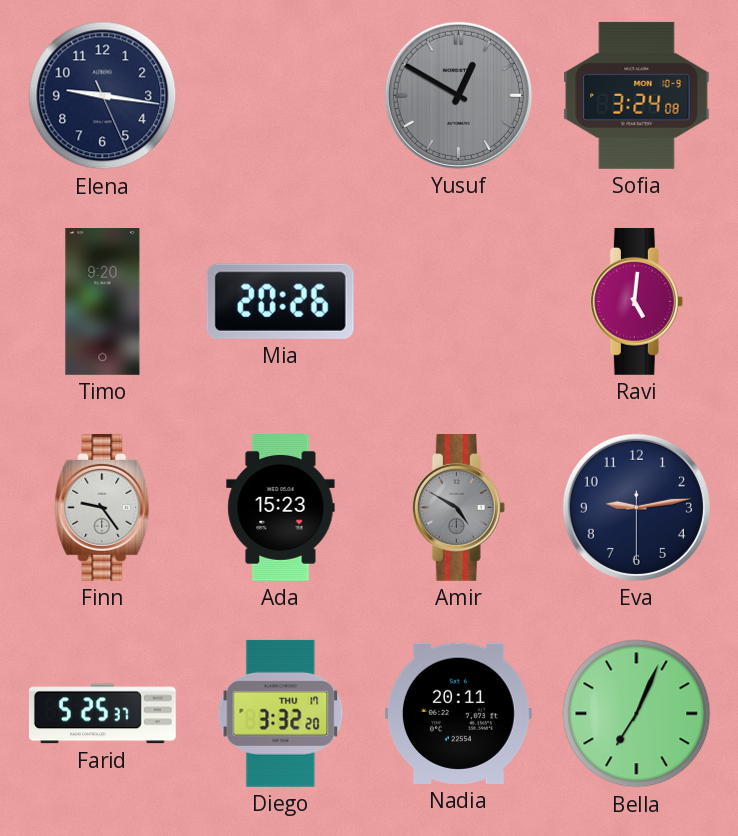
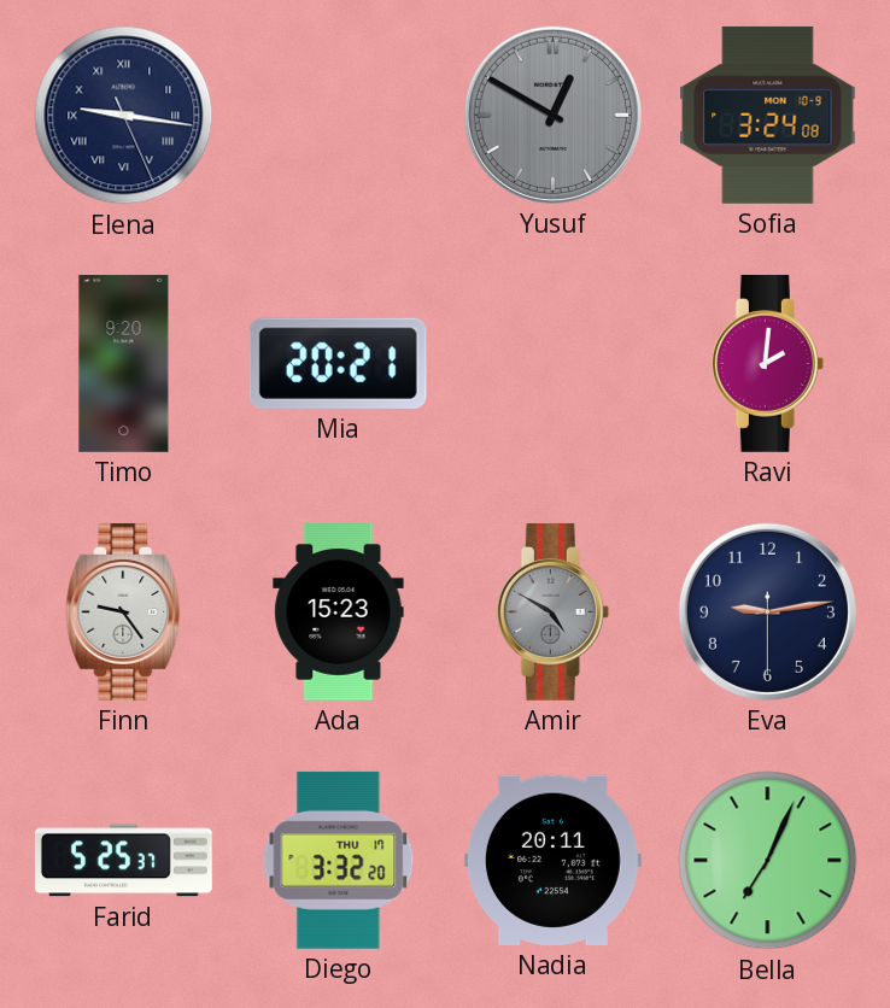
Elena numerals: Arabic -> Roman (124, 116)
Mia: 20:26 -> 20:21 (338, 363)
Ravi: 5:01 -> 2:01 (767, 363)
